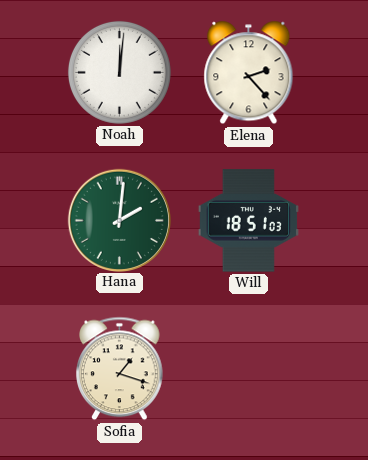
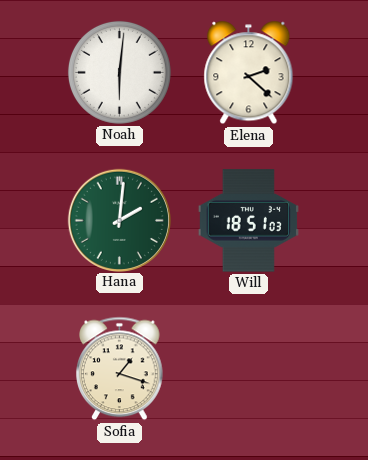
Noah: 12:01 -> 6:01 (119, 72)
Elena: 2:23 -> 2:22 (249, 73)
